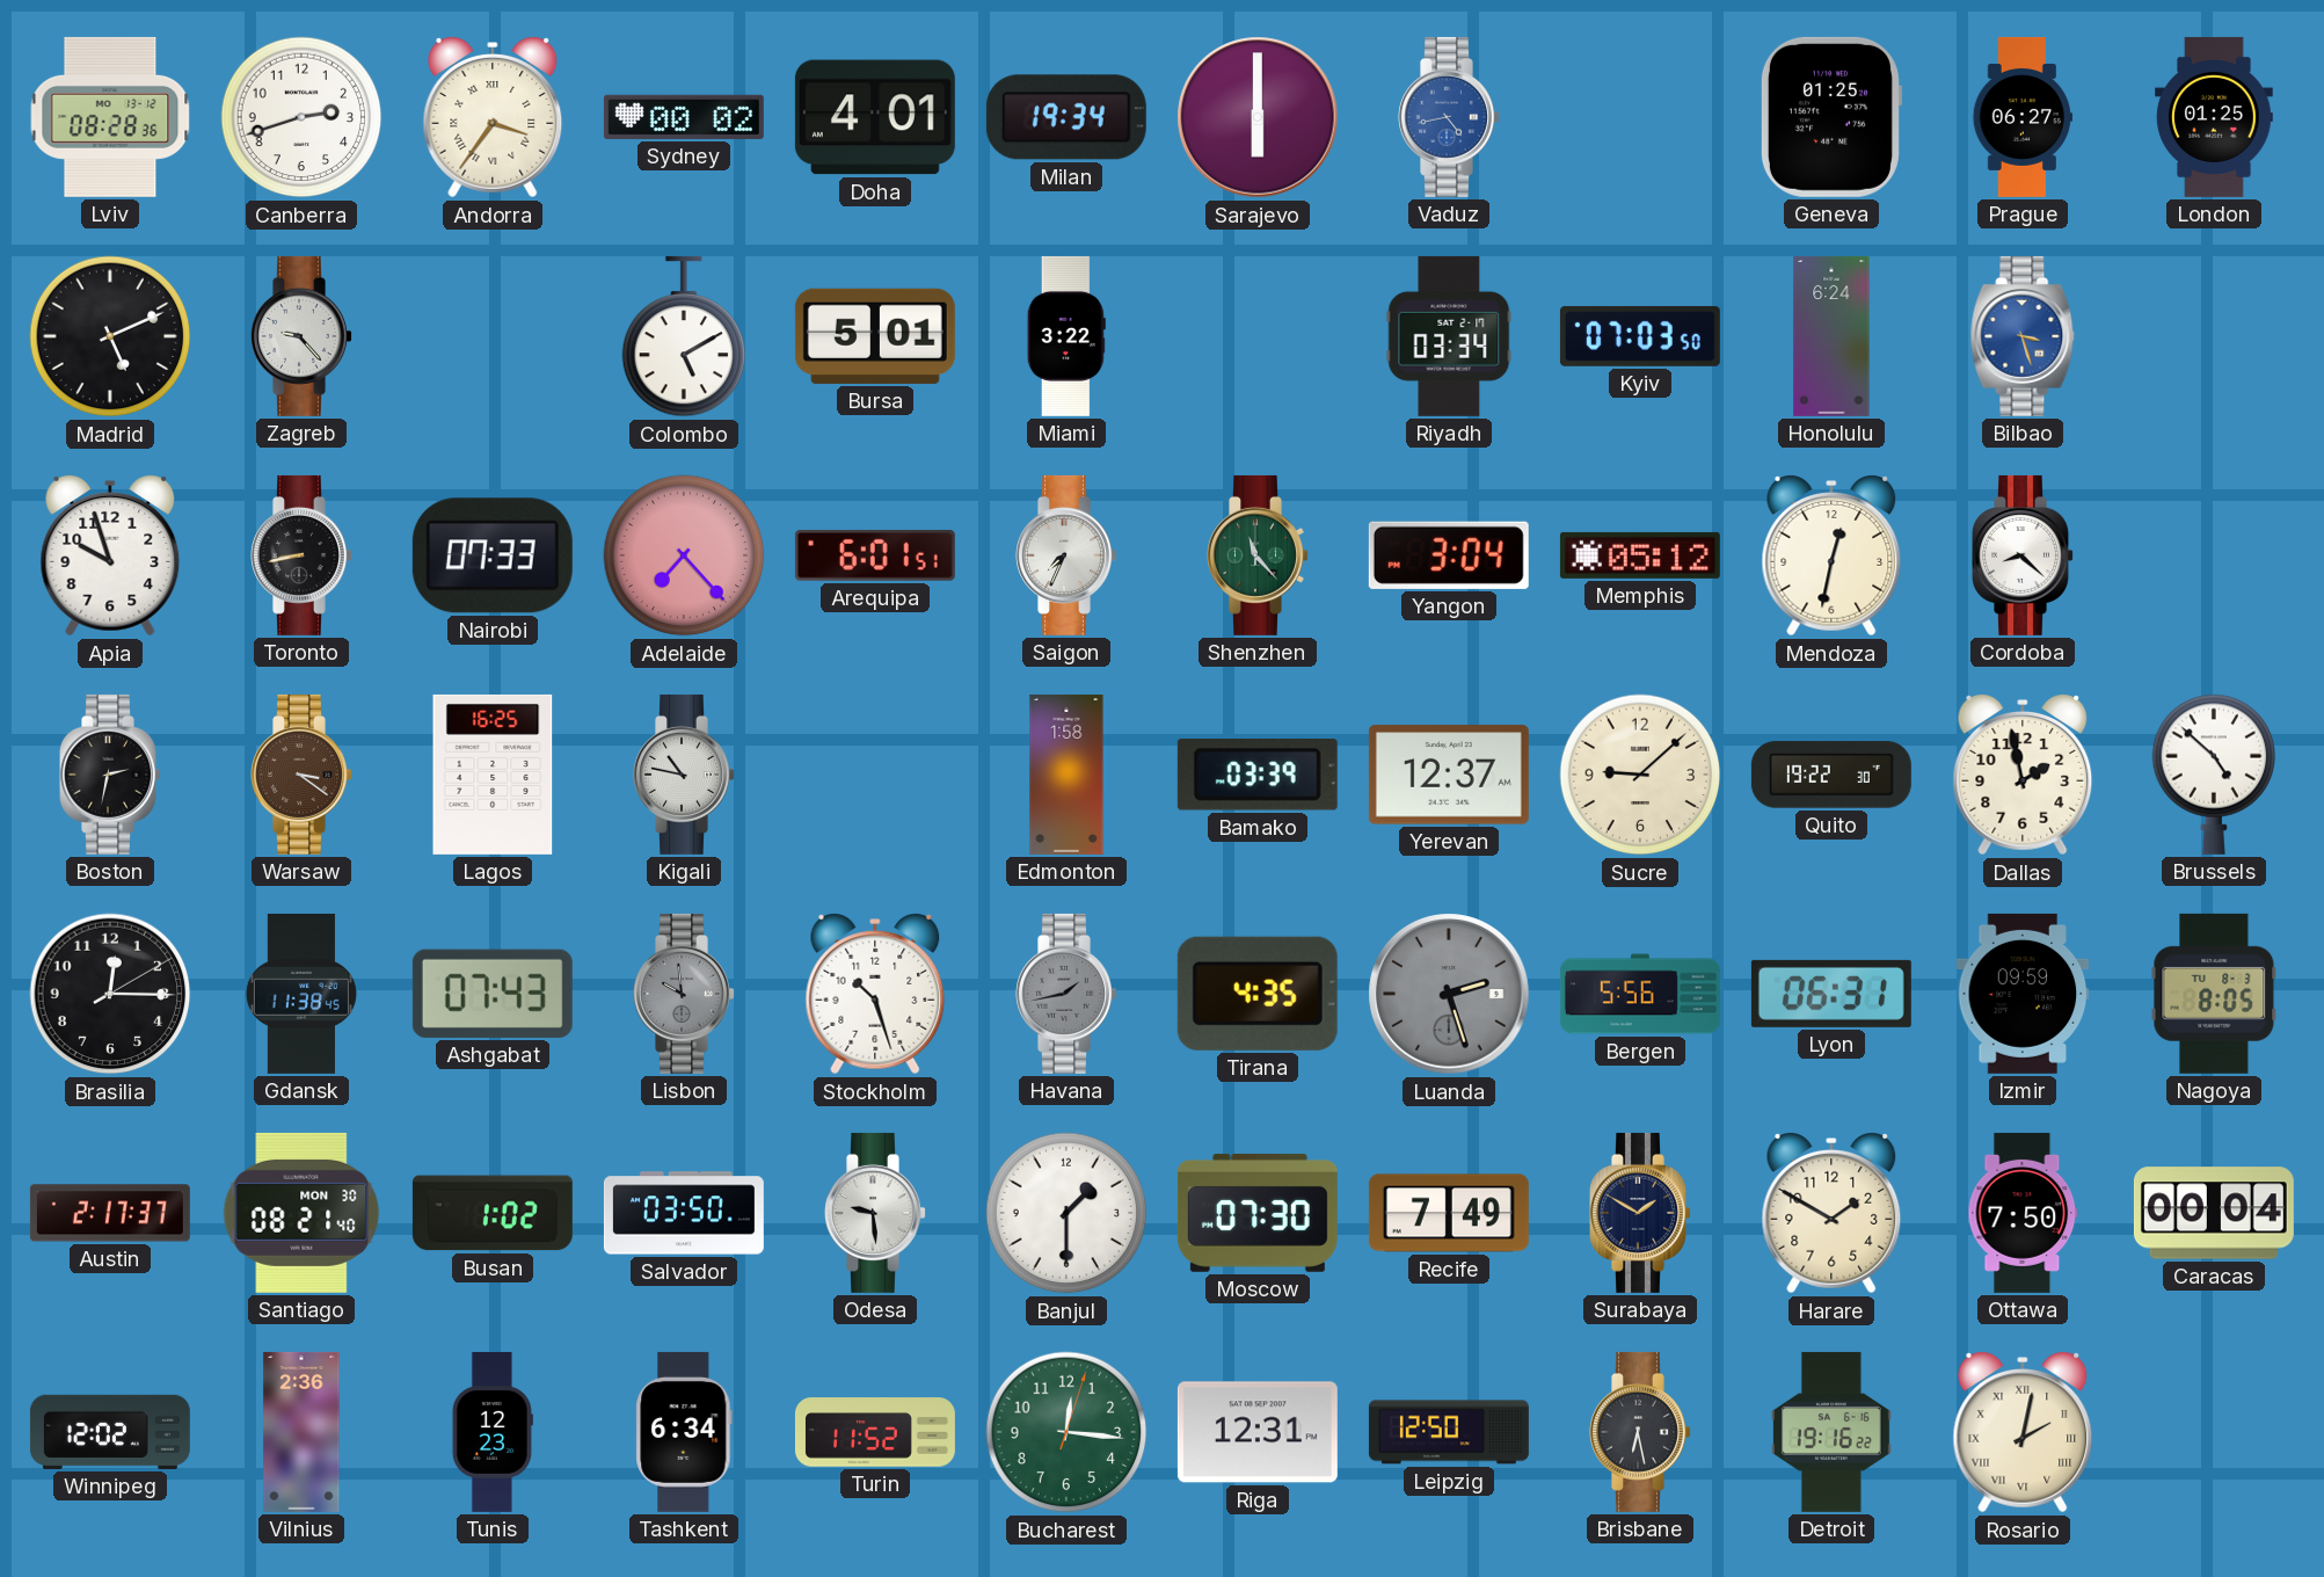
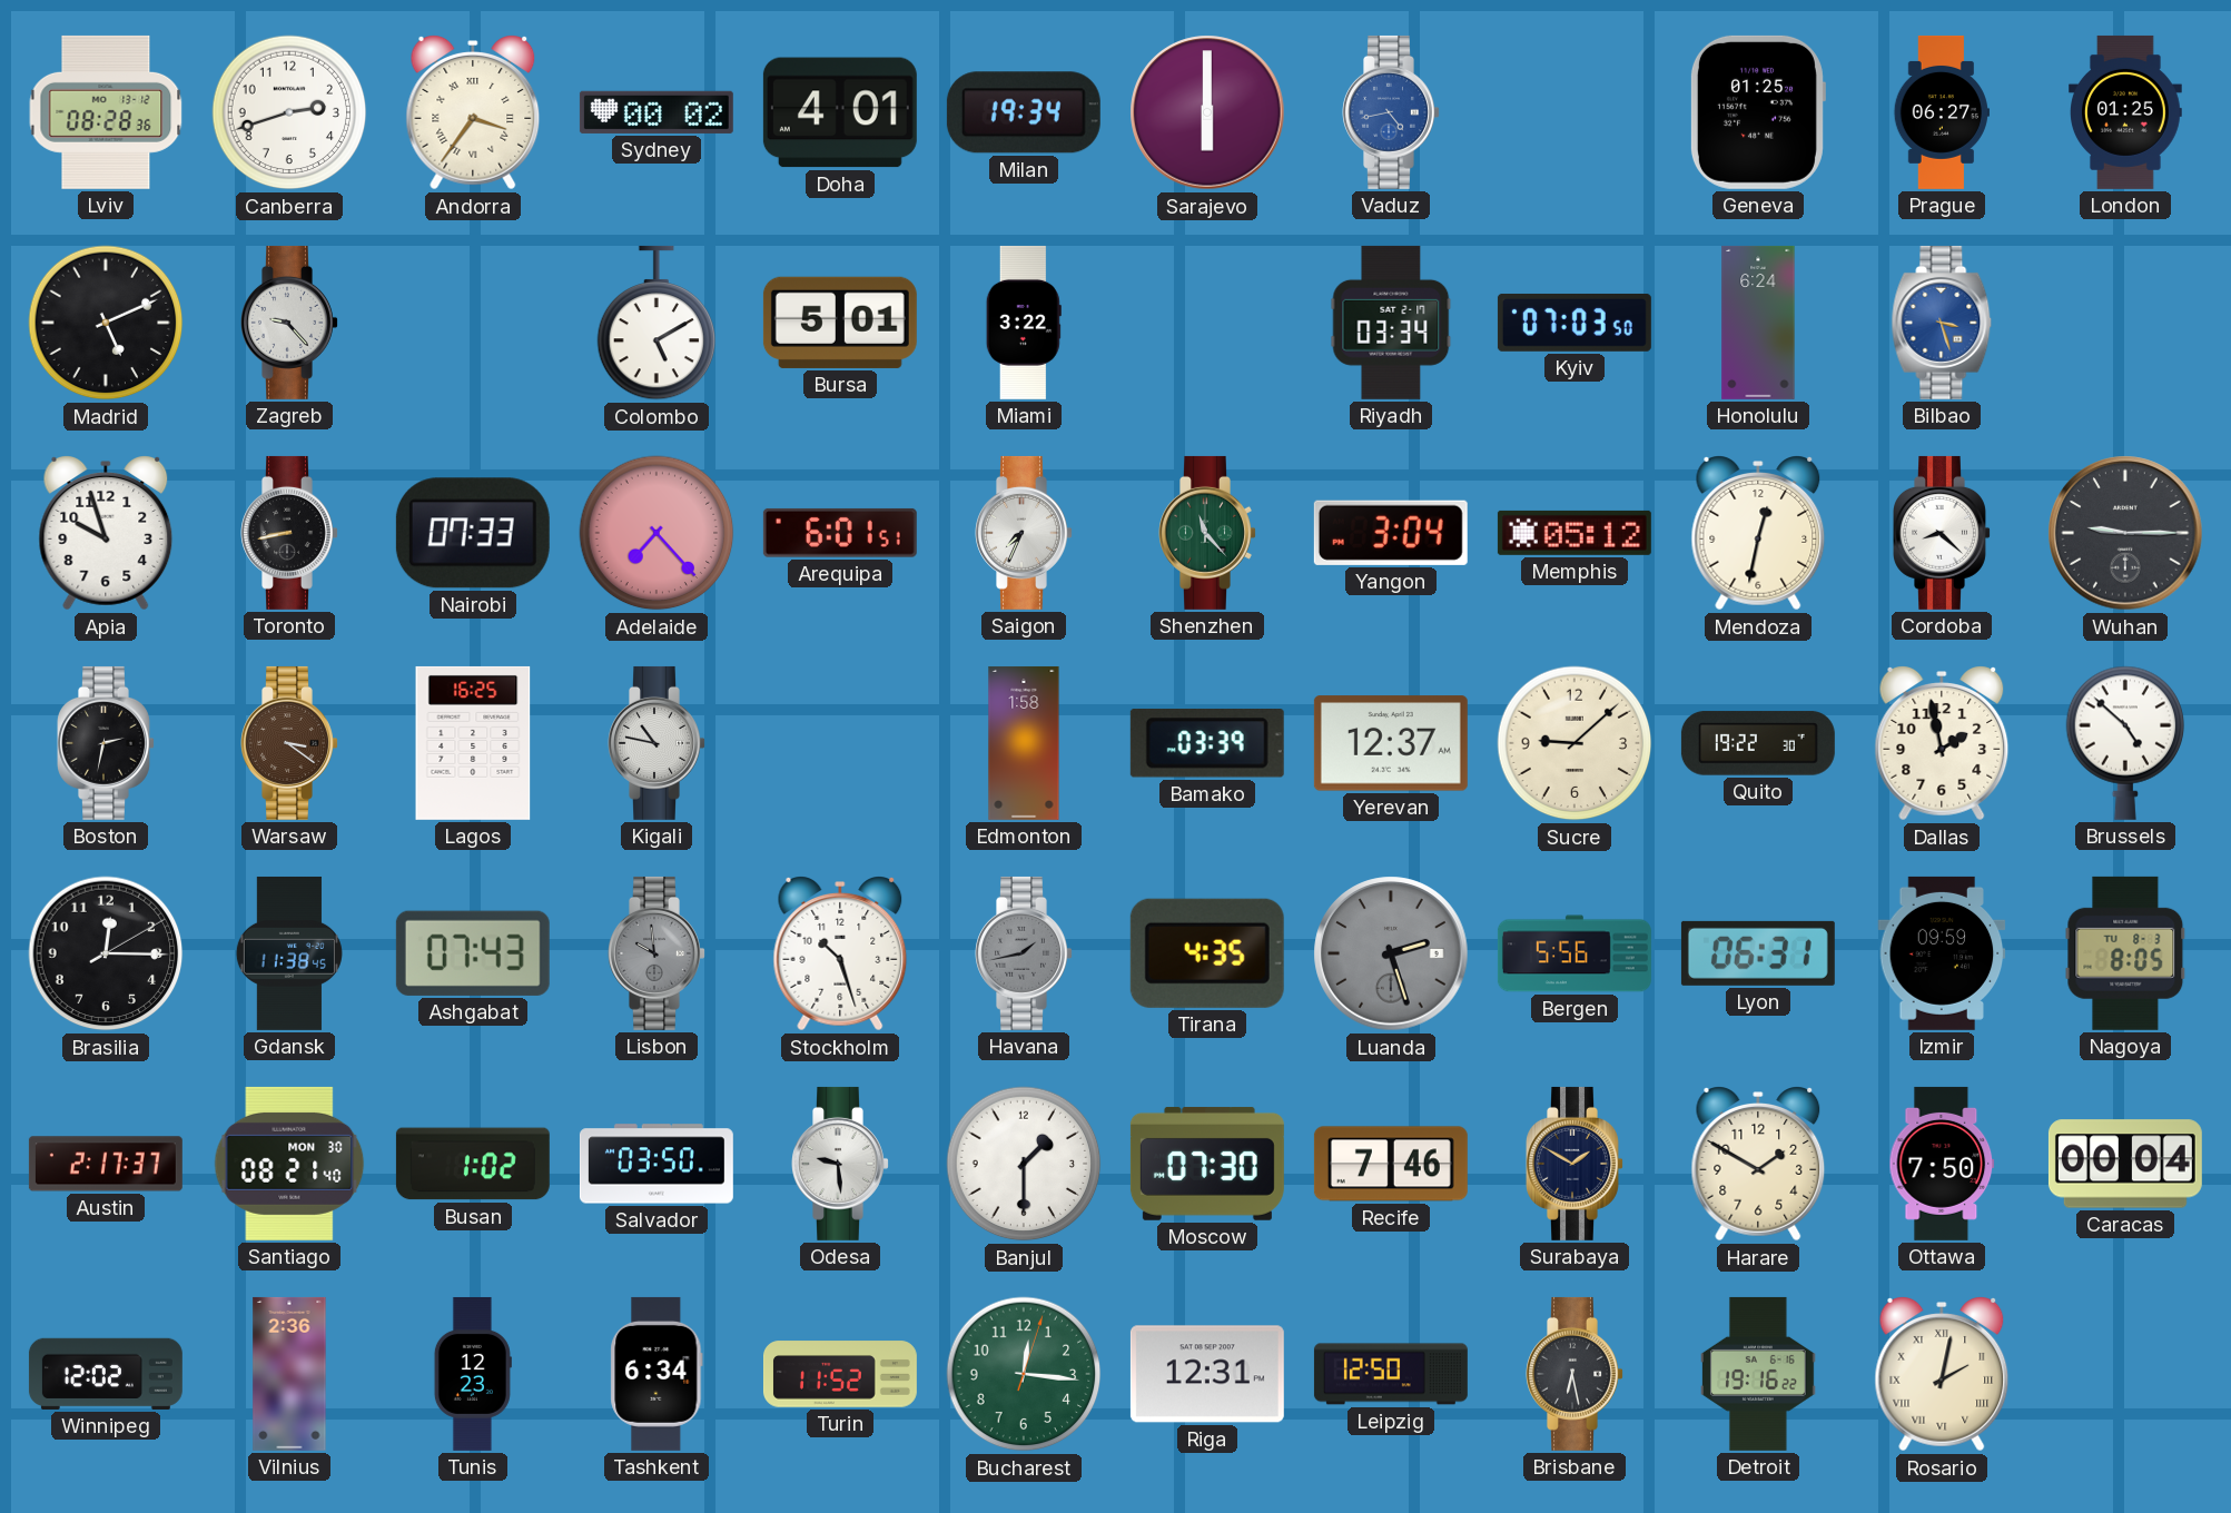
Wuhan: none -> 9:15 (2125, 533)
Recife: 7:49 -> 7:46 (1391, 1164)
